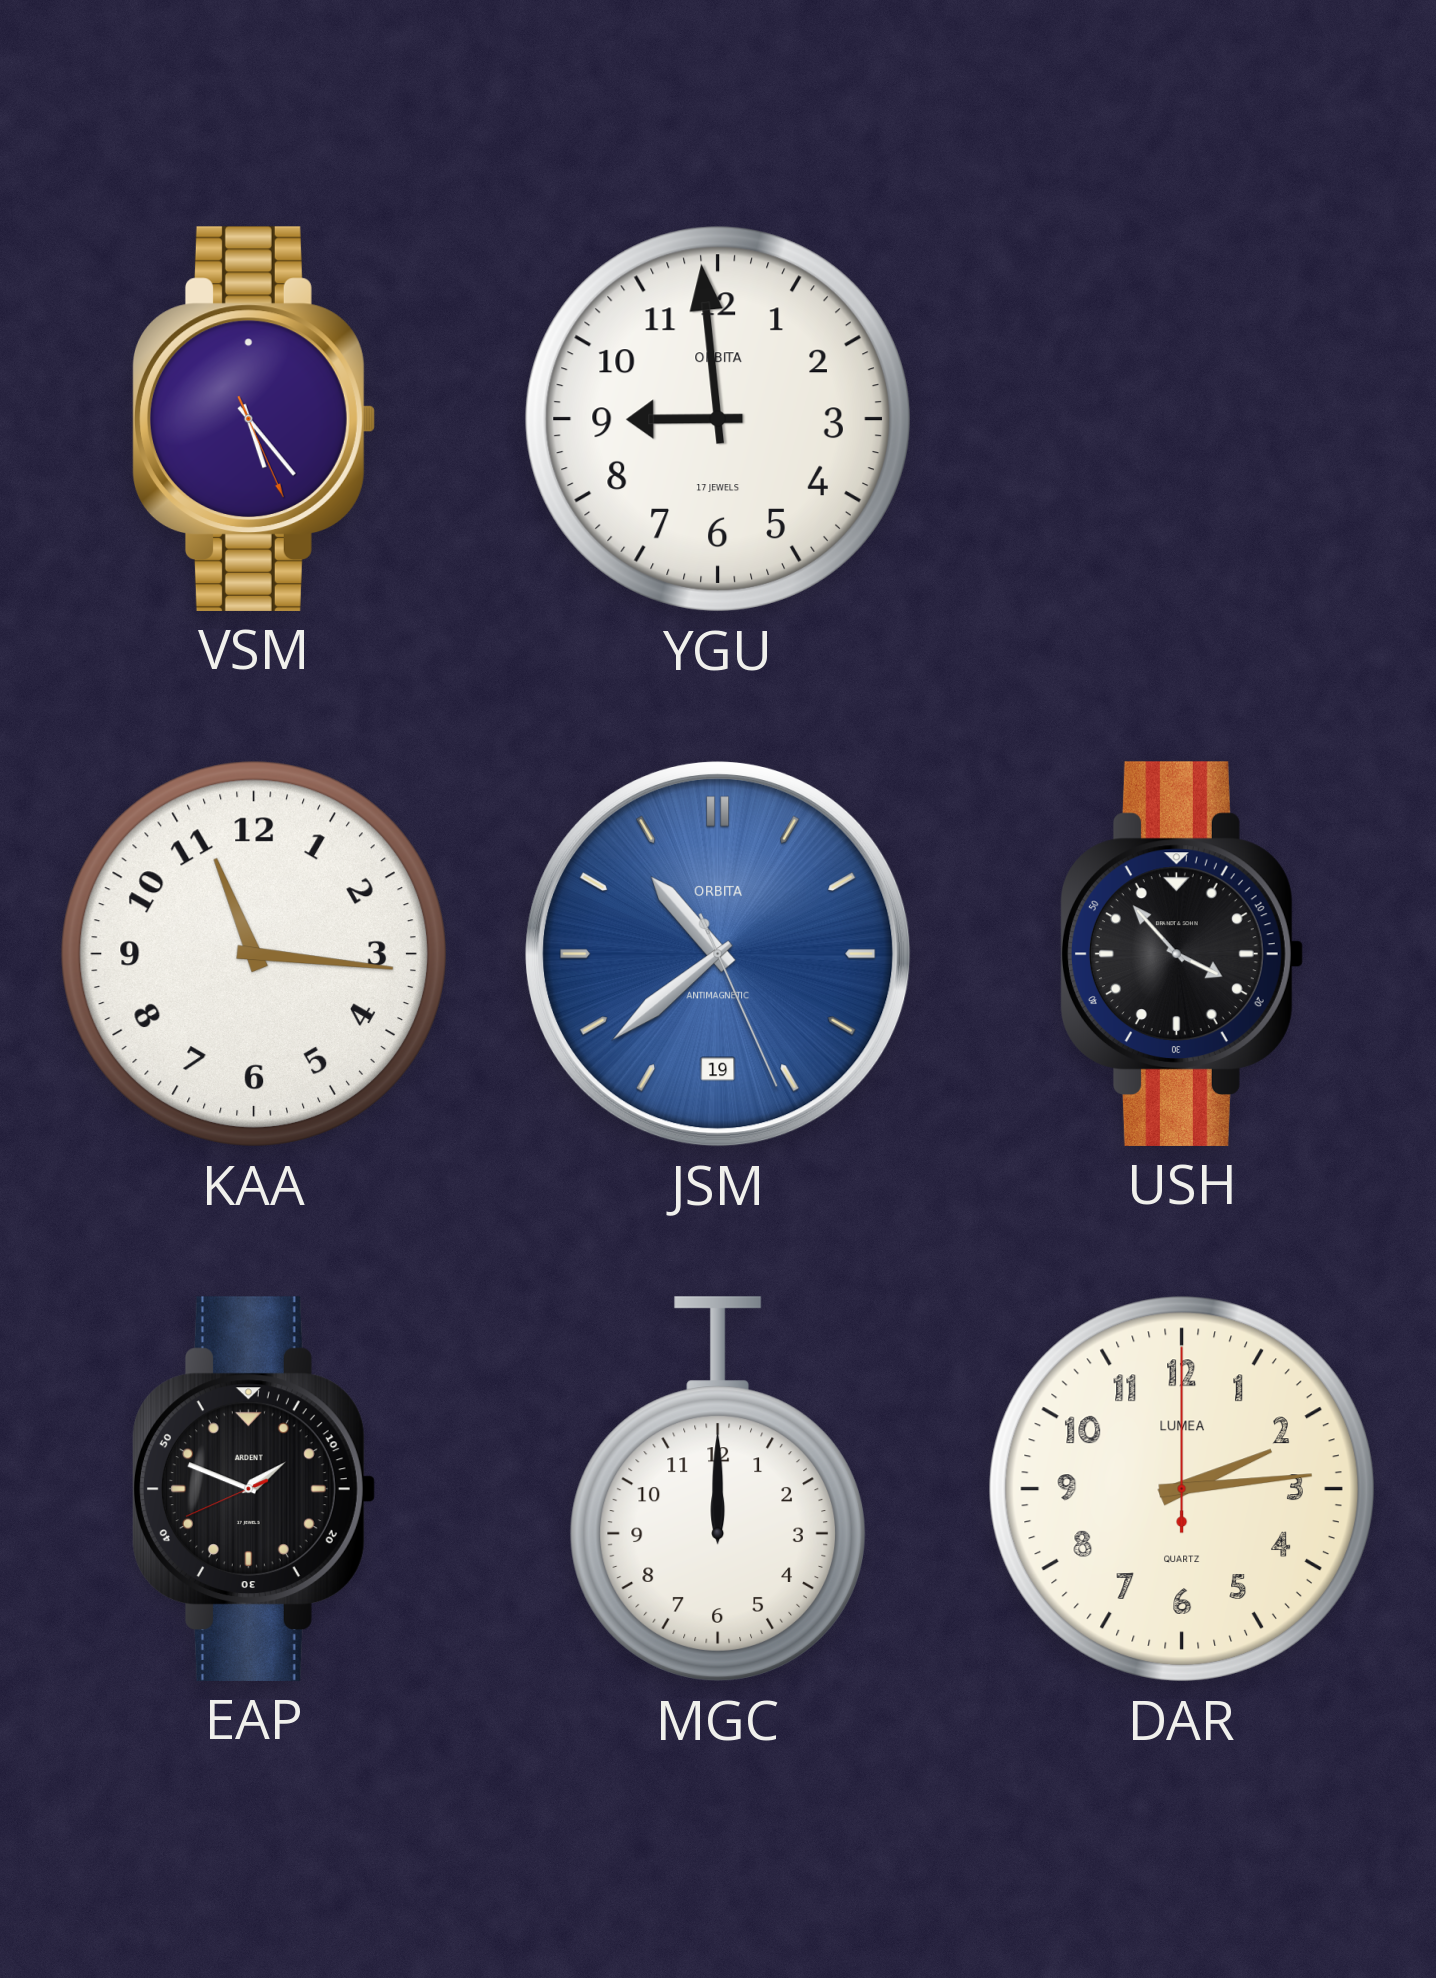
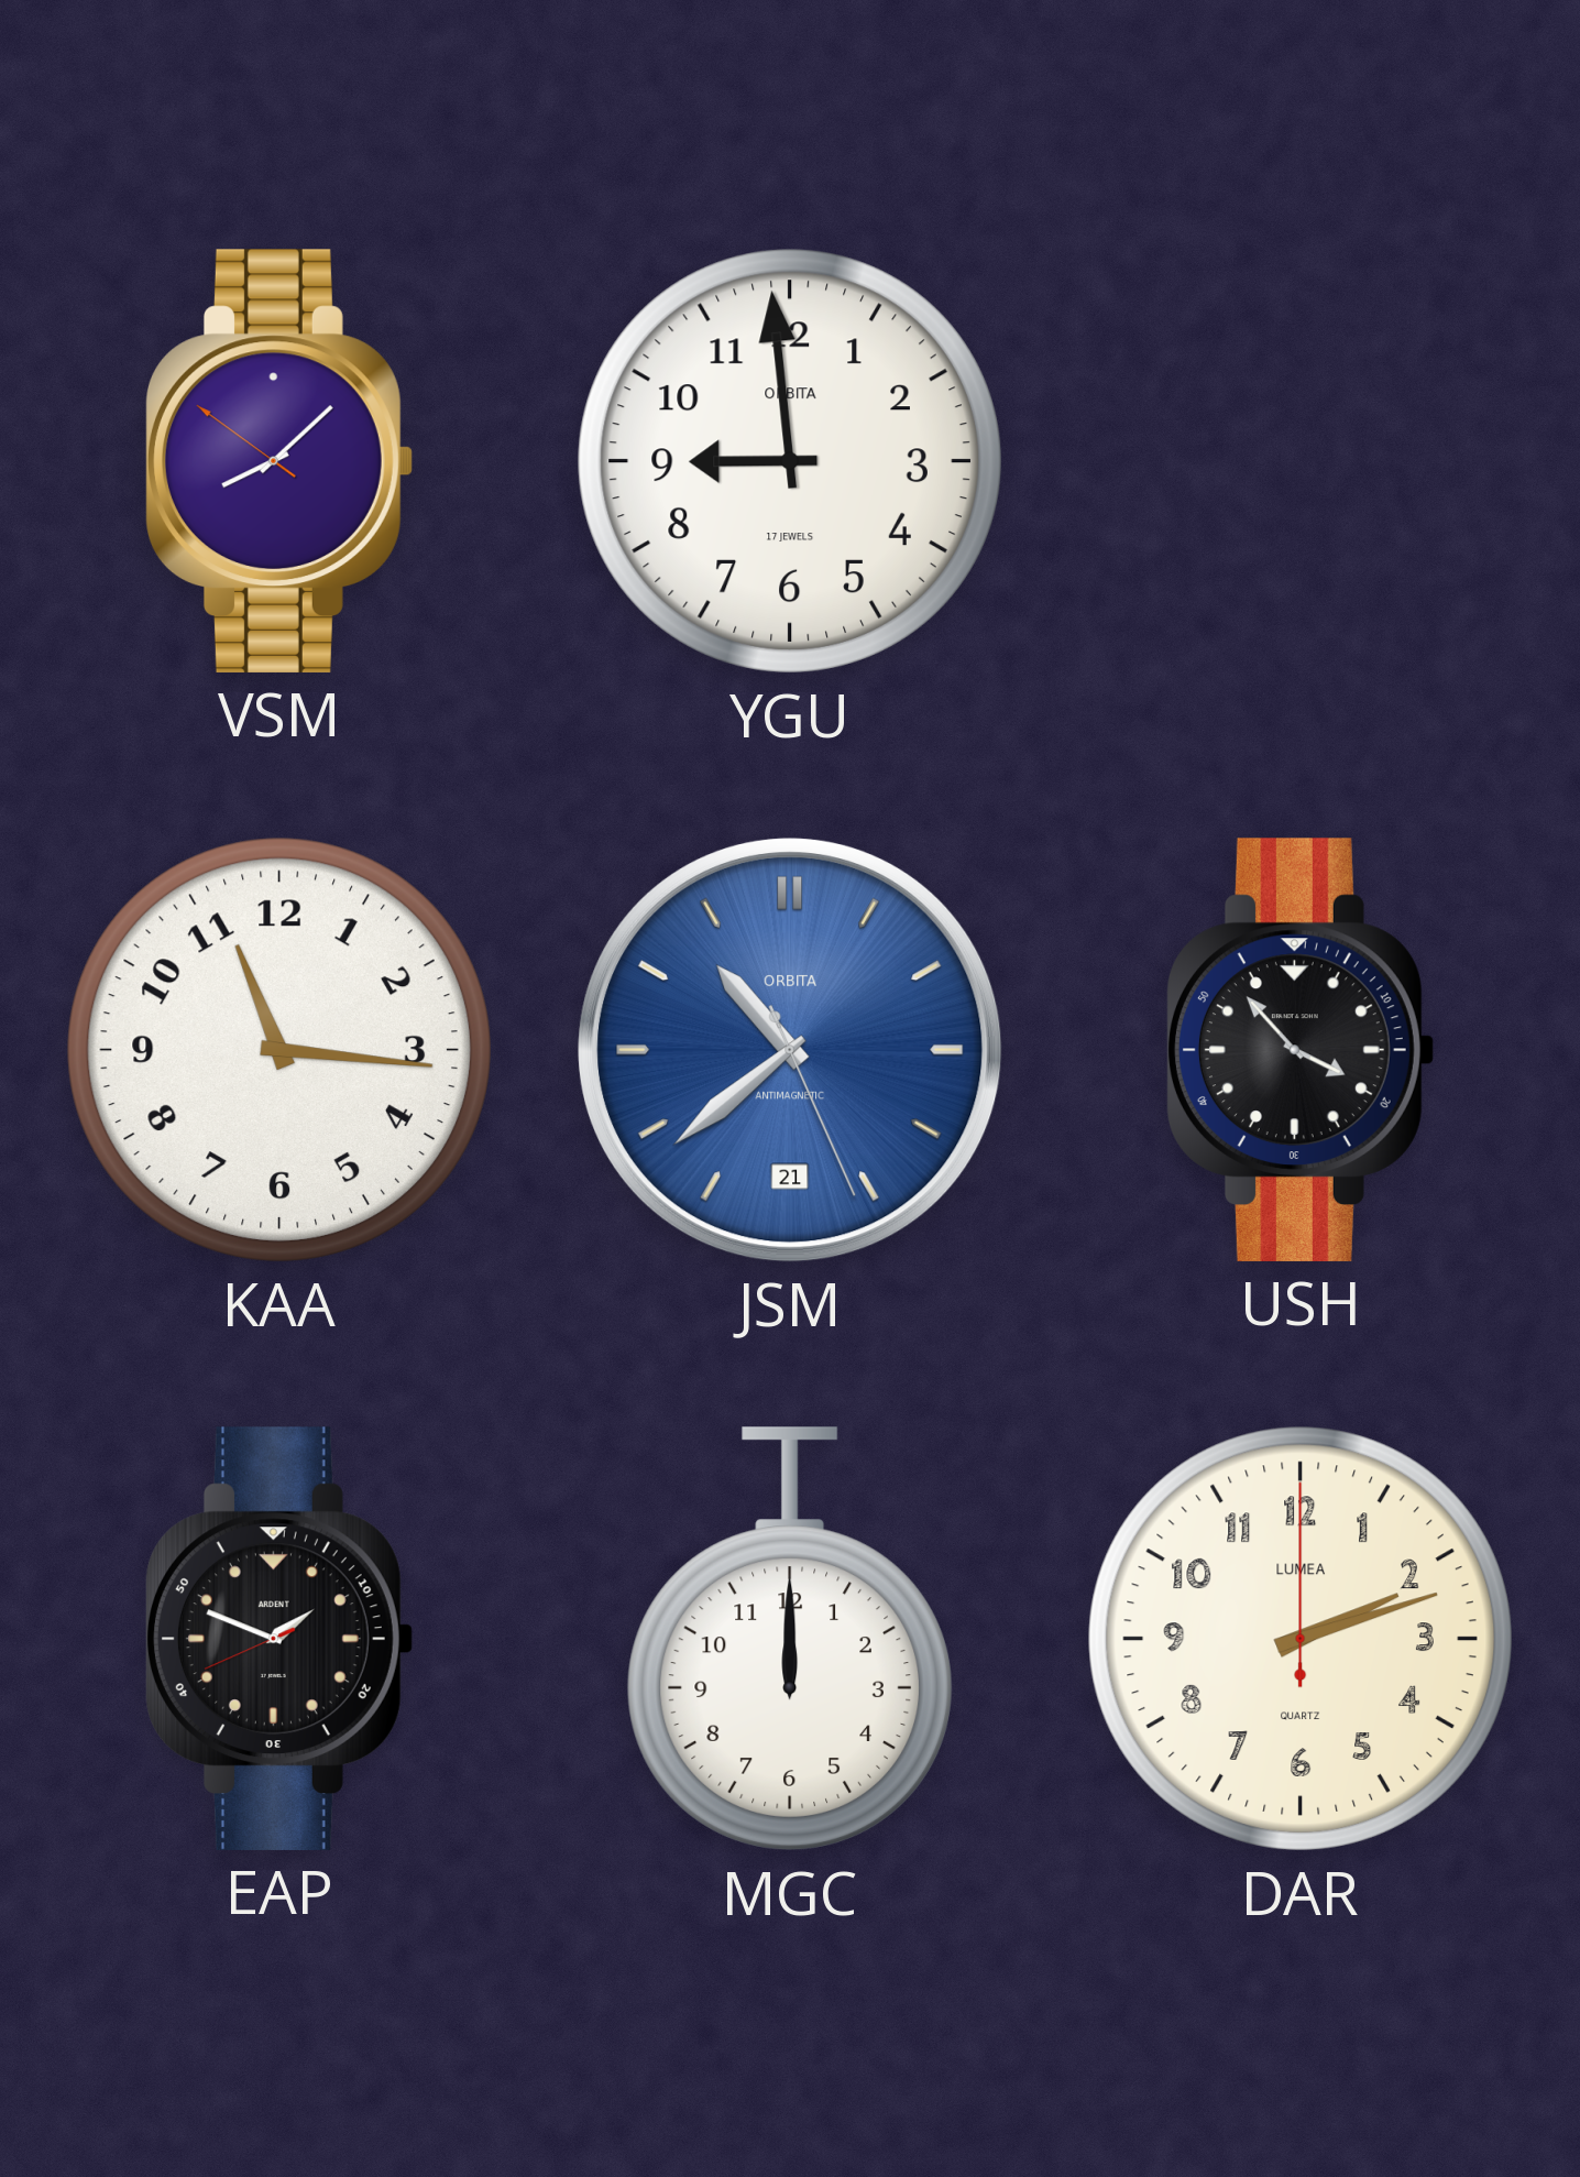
VSM: 5:23 -> 8:07 (278, 461)
JSM date: 19 -> 21 (790, 1050)
DAR: 2:14 -> 2:12 (1301, 1639)
